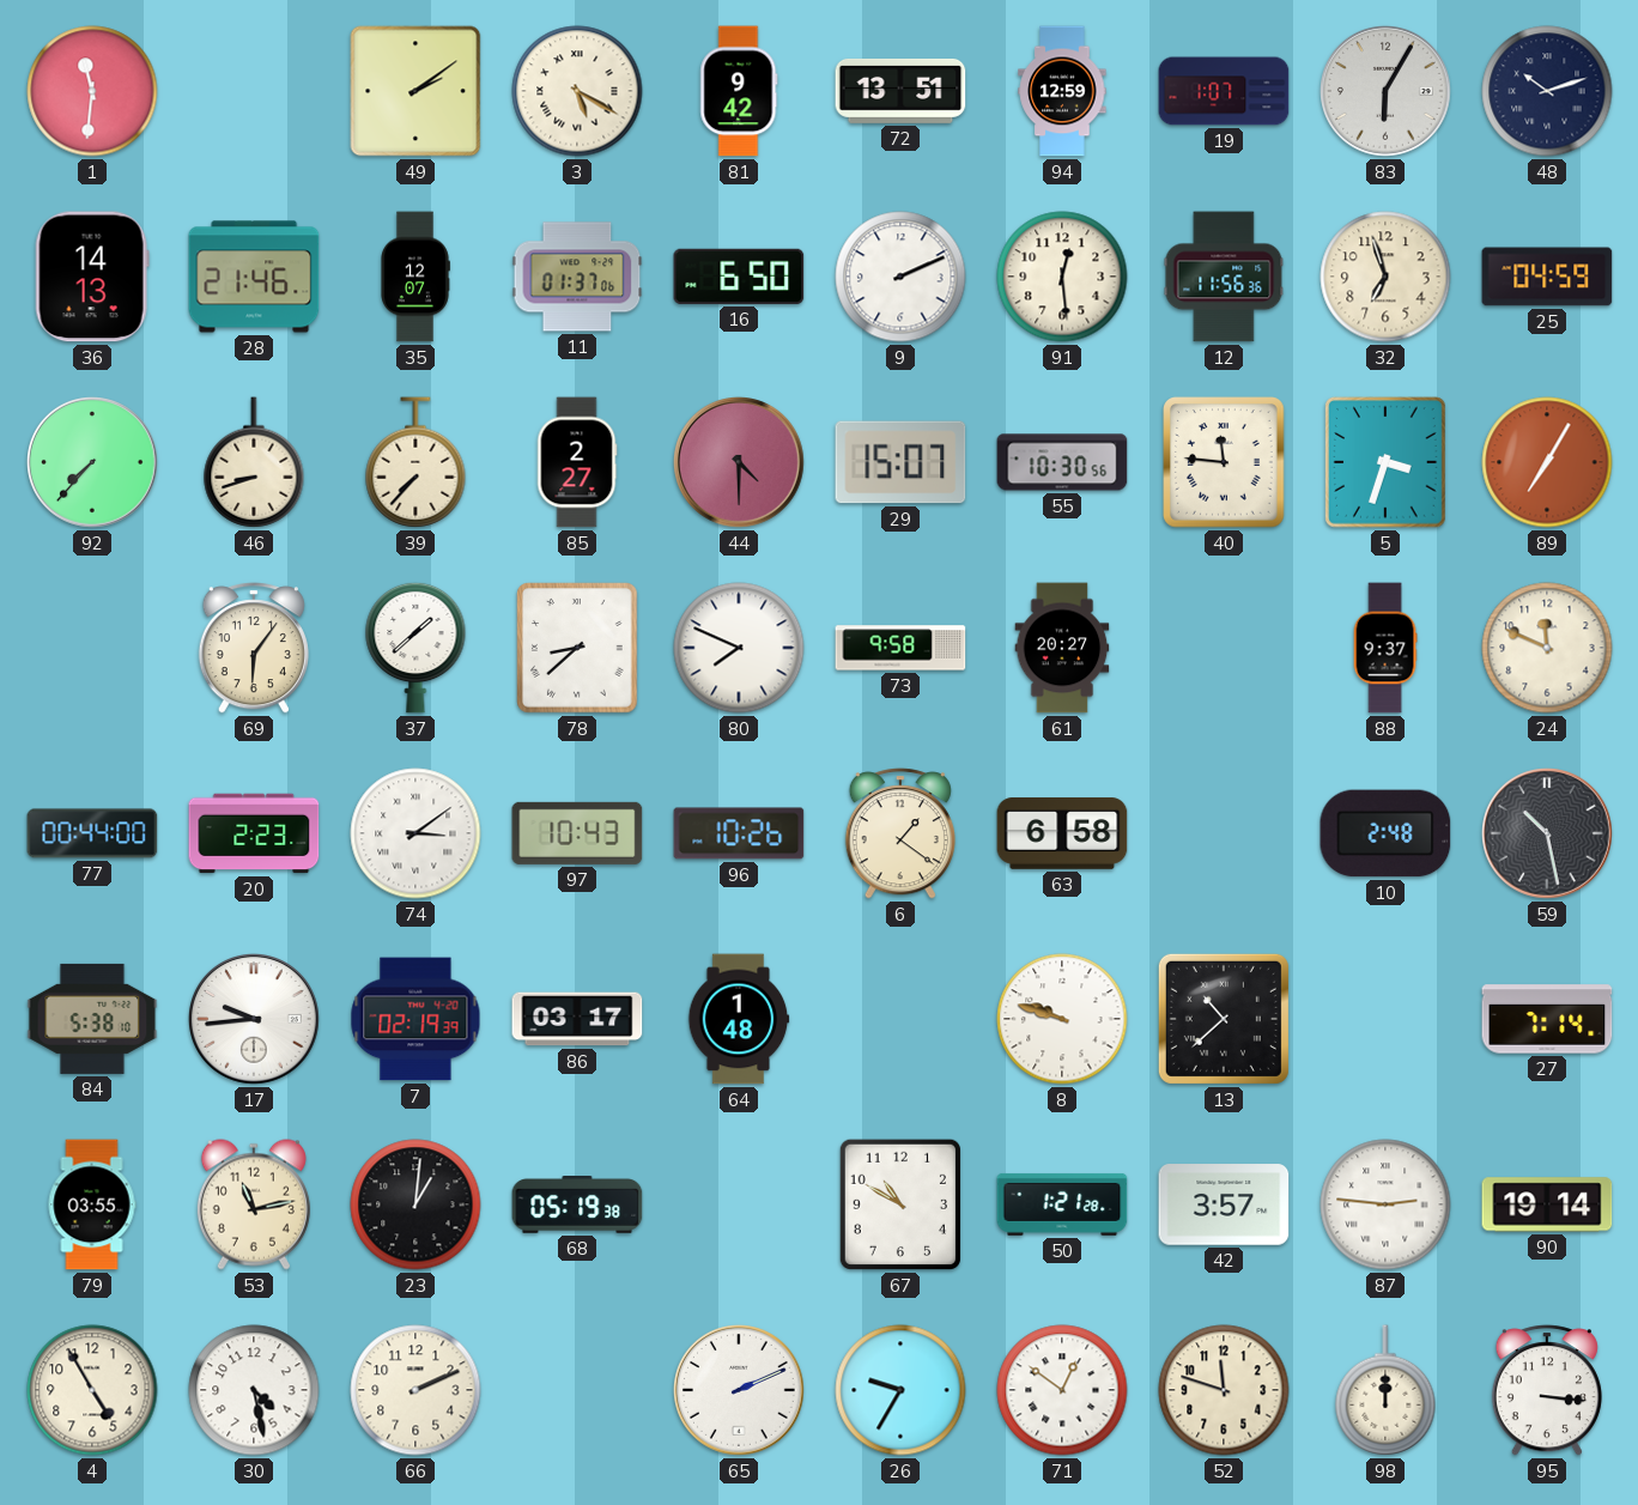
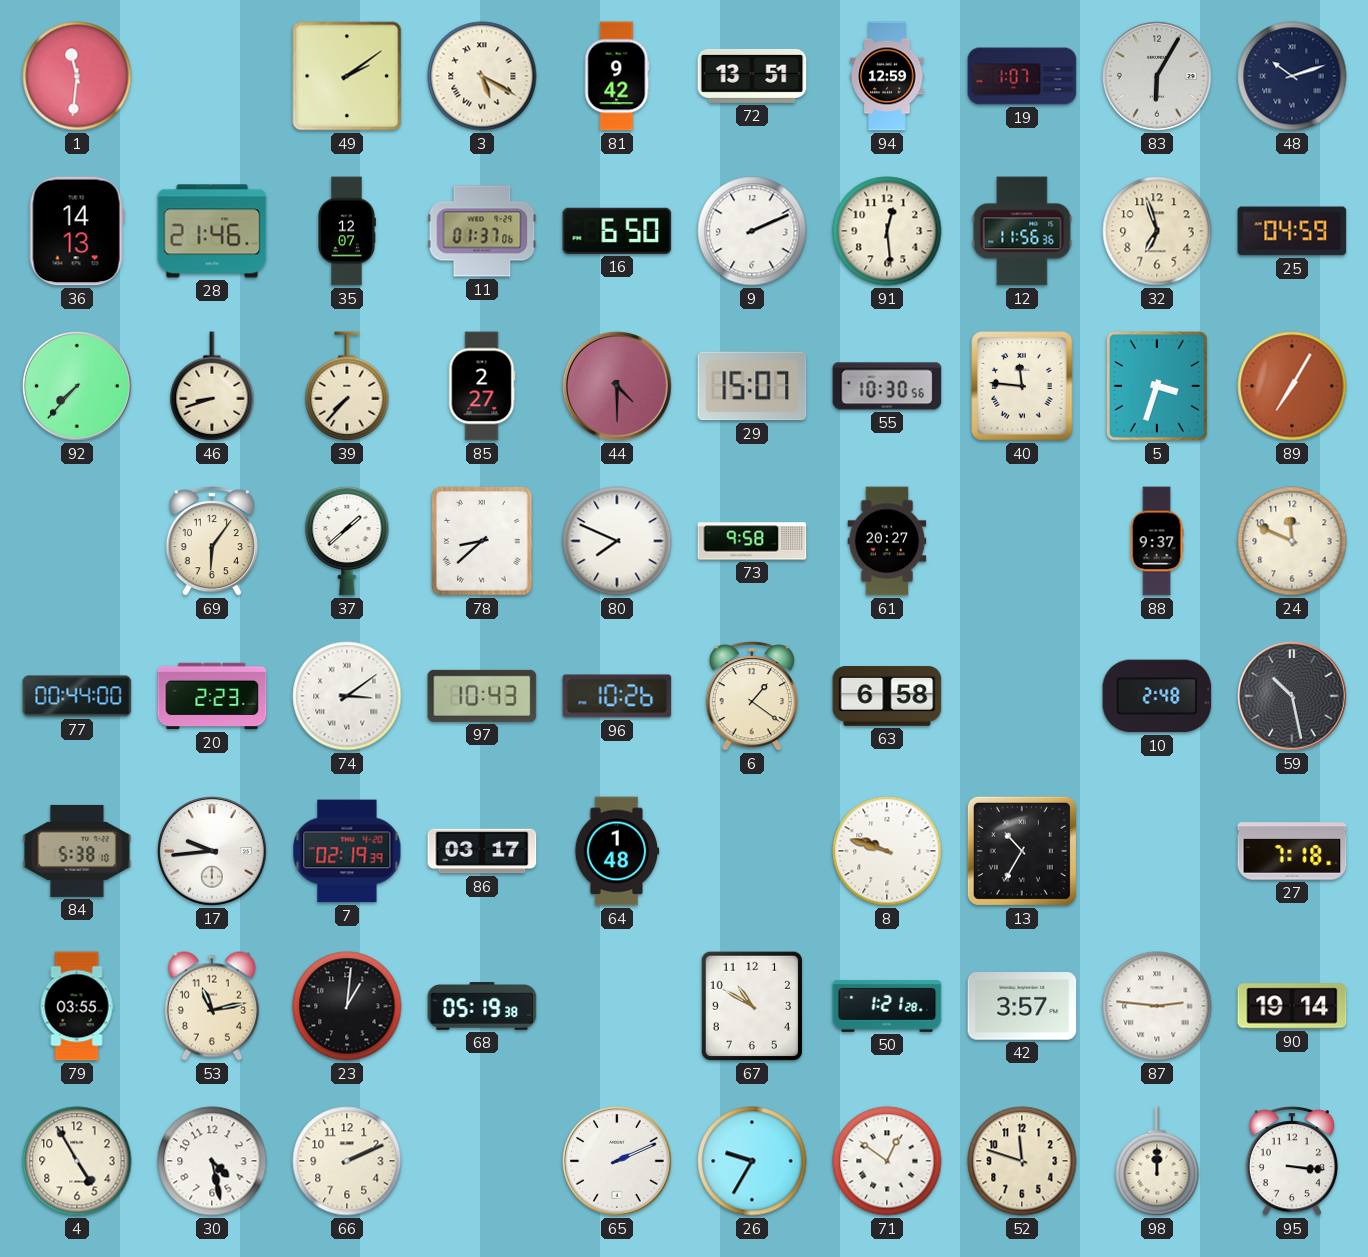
13: 10:38 -> 10:35 (1022, 851)
27: 7:14 -> 7:18 (1292, 851)
